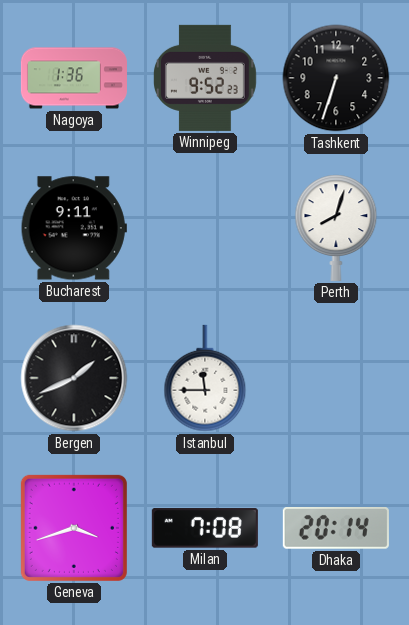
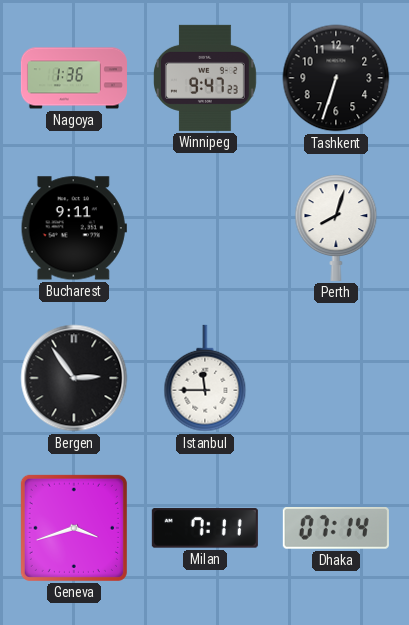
Winnipeg: 9:52 -> 9:47 (205, 78)
Bergen: 1:41 -> 2:54 (74, 378)
Milan: 7:08 -> 7:11 (205, 528)
Dhaka: 20:14 -> 07:14 (336, 529)
